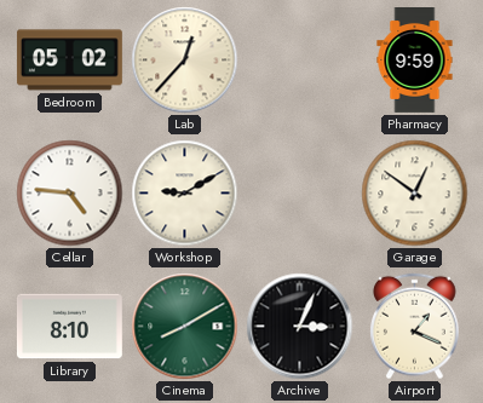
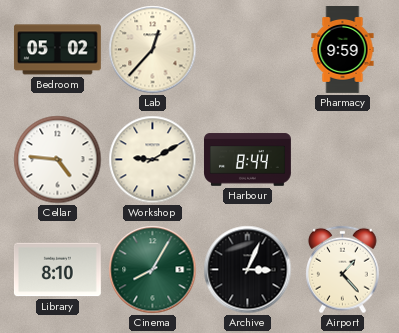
Harbour: none -> 8:44 (248, 160)
Garage: 12:51 -> none (415, 194)
Cinema: 8:10 -> 8:05 (153, 270)
Airport: 1:19 -> 1:23 (343, 270)
